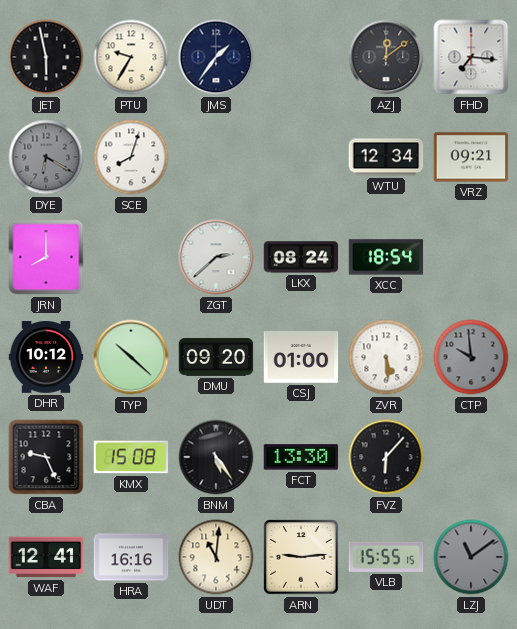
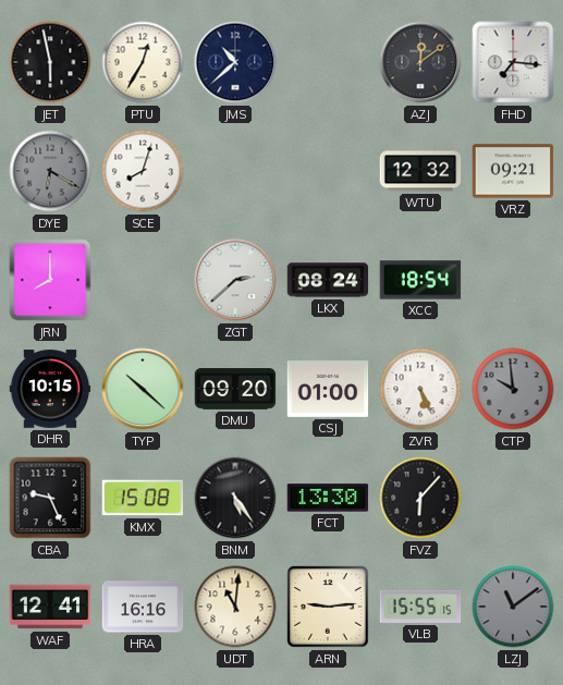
PTU: 9:35 -> 12:35 (143, 62)
JMS: 1:36 -> 10:38 (235, 62)
WTU: 12:34 -> 12:32 (420, 171)
DHR: 10:12 -> 10:15 (50, 389)
ZVR: 5:29 -> 5:26 (420, 389)
